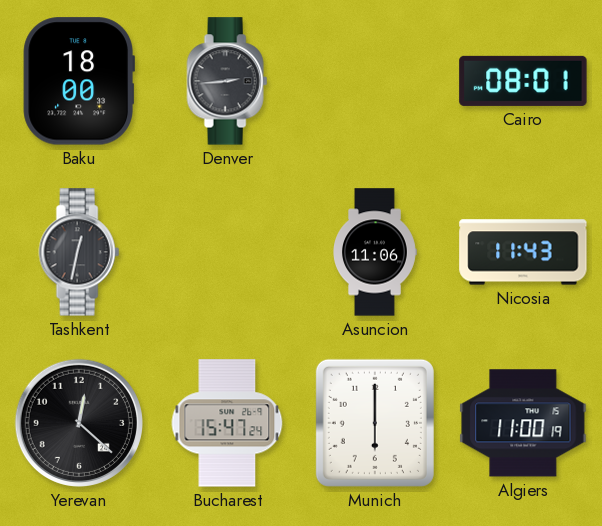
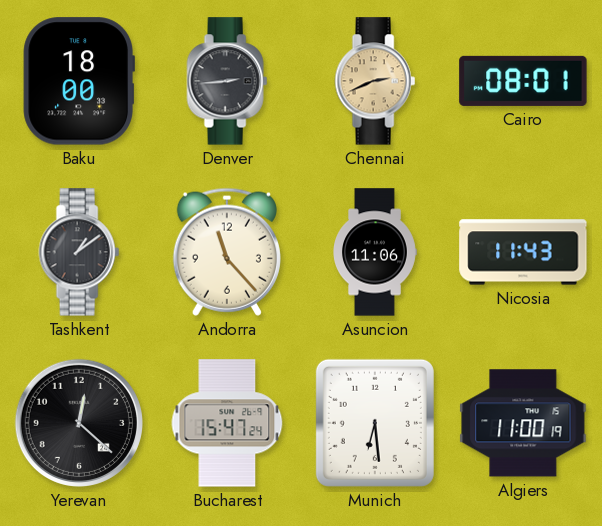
Chennai: none -> 2:41 (375, 81)
Tashkent: 12:32 -> 1:09 (79, 252)
Andorra: none -> 11:23 (227, 252)
Munich: 6:00 -> 6:29 (375, 423)
